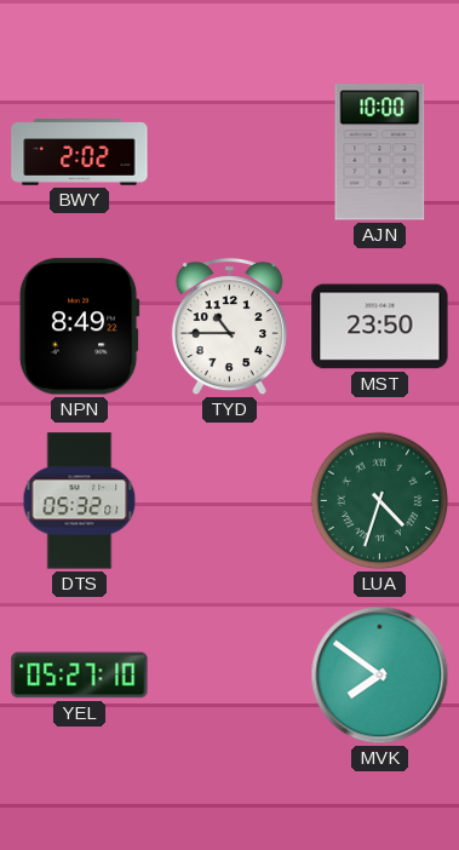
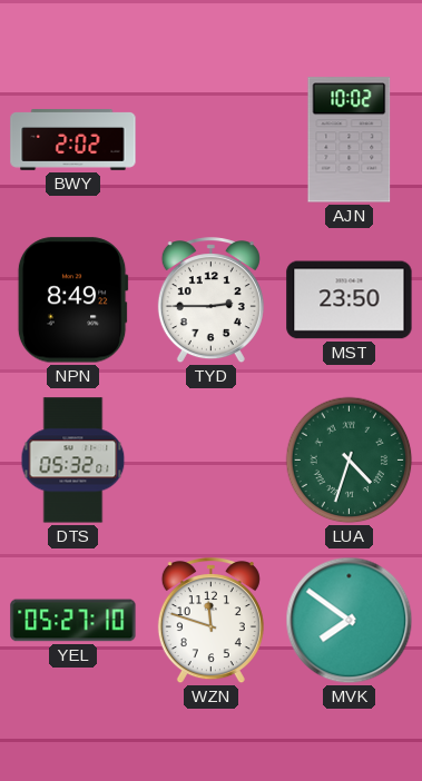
AJN: 10:00 -> 10:02 (350, 140)
TYD: 10:45 -> 2:45 (210, 300)
WZN: none -> 11:48 (210, 621)
